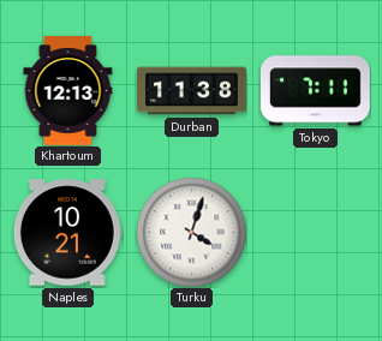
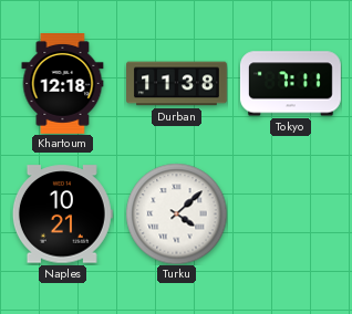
Khartoum: 12:13 -> 12:18 (63, 84)
Turku: 4:03 -> 4:08 (176, 213)
